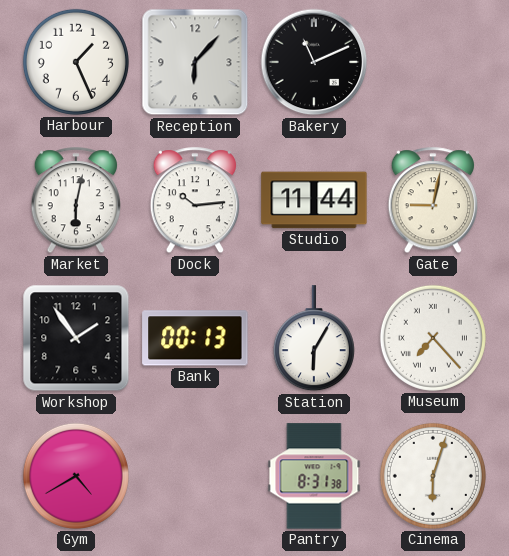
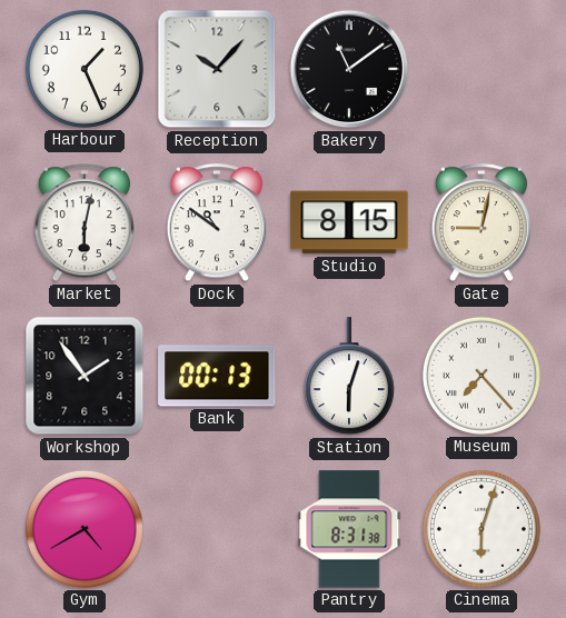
Reception: 6:07 -> 10:07 (217, 69)
Bakery: 11:11 -> 11:09 (349, 69)
Dock: 10:14 -> 10:51 (216, 223)
Studio: 11:44 -> 8:15 (349, 222)
Station: 6:05 -> 6:03 (349, 377)
